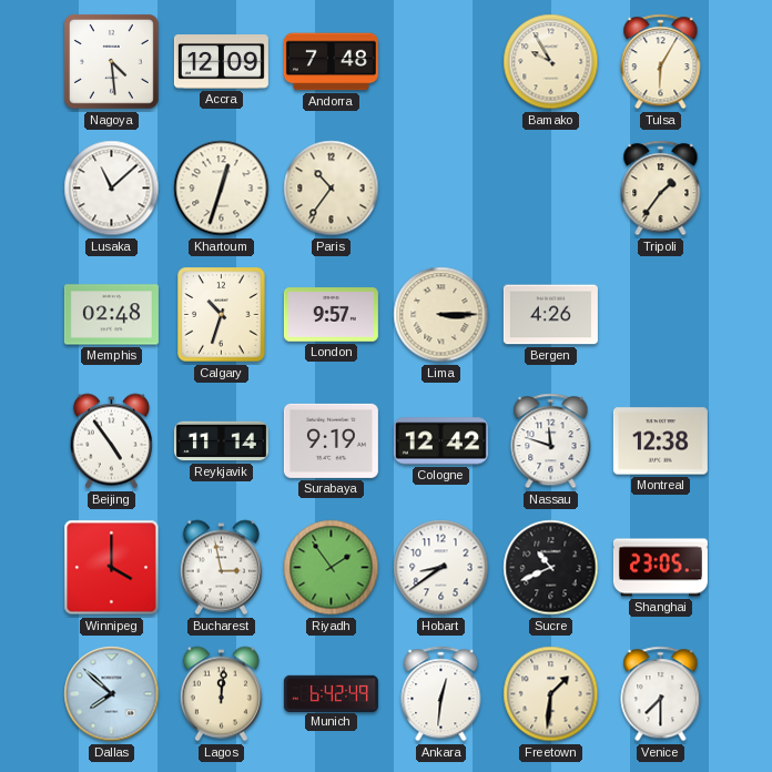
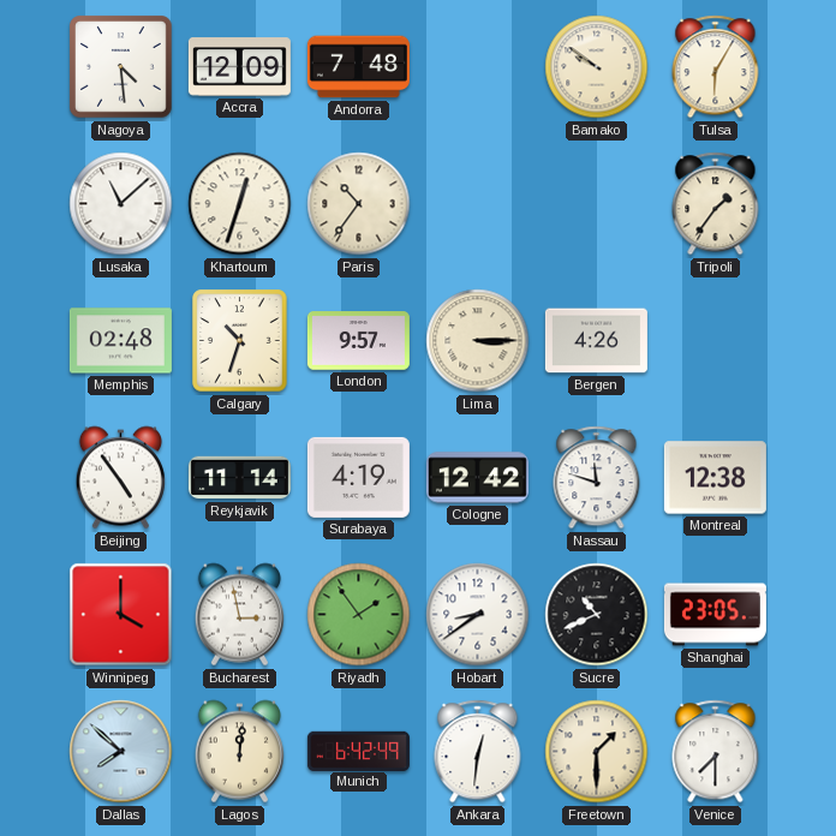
Bamako: 9:55 -> 9:51 (597, 67)
Surabaya: 9:19 -> 4:19 (358, 477)
Freetown: 1:31 -> 1:30 (597, 752)
